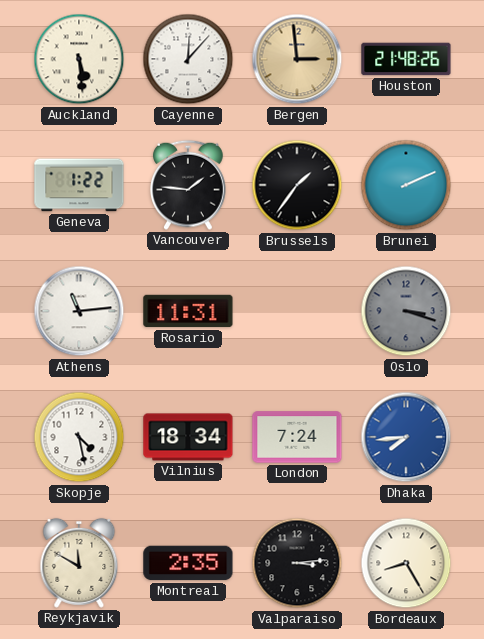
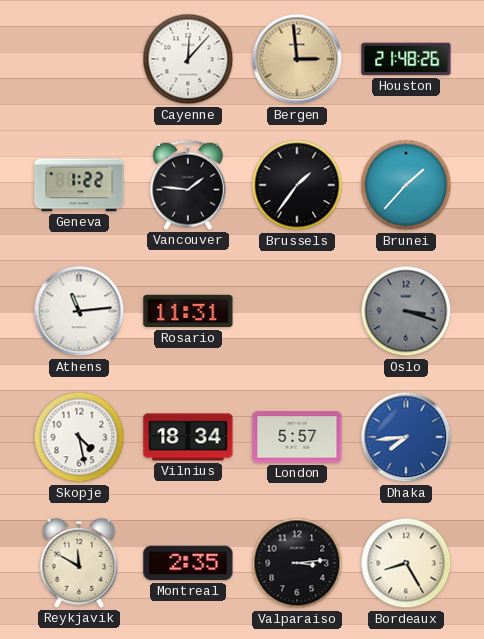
Auckland: 5:29 -> none (79, 59)
Brunei: 2:11 -> 1:37 (406, 185)
London: 7:24 -> 5:57 (297, 437)
